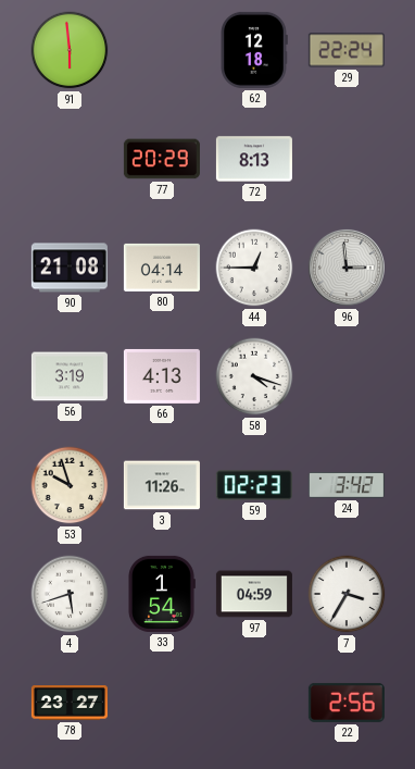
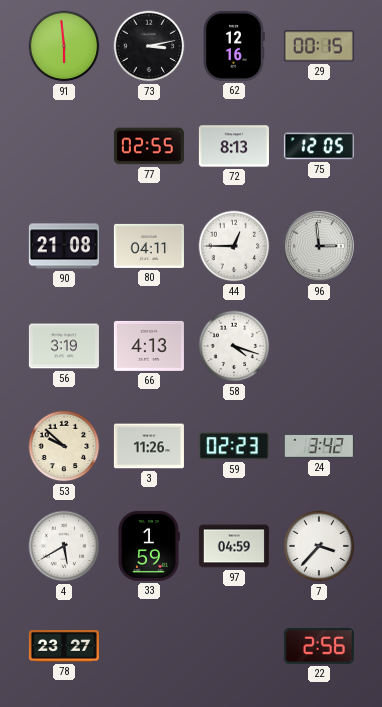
73: none -> 3:13 (149, 46)
62: 12:18 -> 12:16 (234, 46)
29: 22:24 -> 00:15 (319, 46)
77: 20:29 -> 02:55 (149, 146)
75: none -> 12:05 (319, 146)
80: 04:14 -> 04:11 (149, 246)
53: 9:57 -> 9:52 (64, 446)
4: 5:42 -> 5:40 (64, 546)
33: 1:54 -> 1:59 (149, 546)
7: 3:35 -> 3:37 (319, 546)
